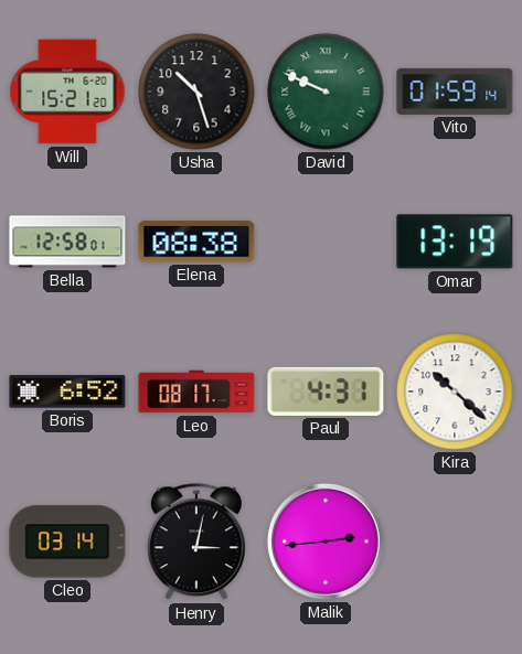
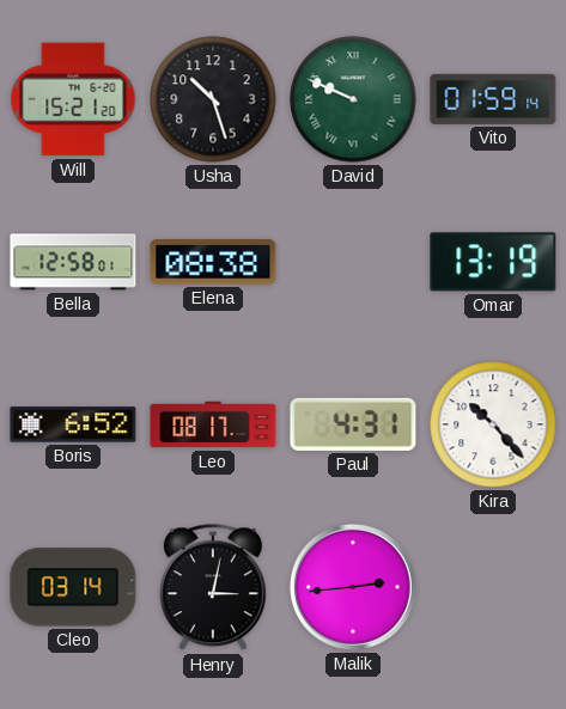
Kira: 10:22 -> 10:23 (493, 424)
